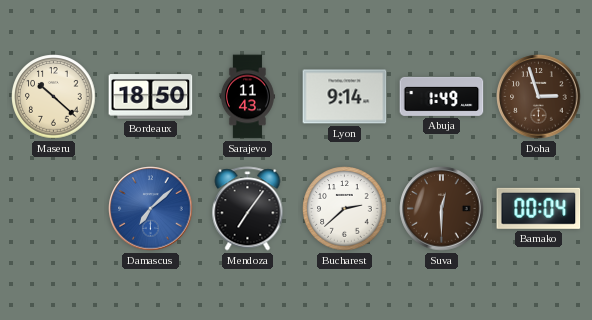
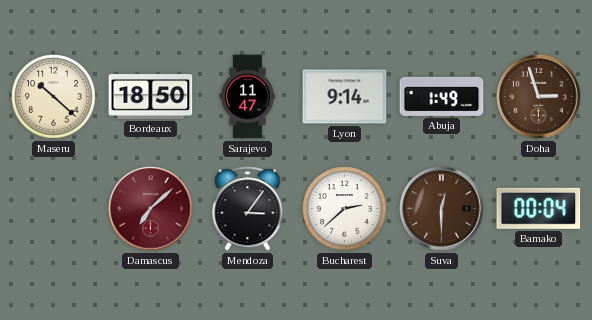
Sarajevo: 11:43 -> 11:47 (247, 97)
Damascus dial: blue -> burgundy (151, 209)
Mendoza: 7:06 -> 3:06 (248, 209)
